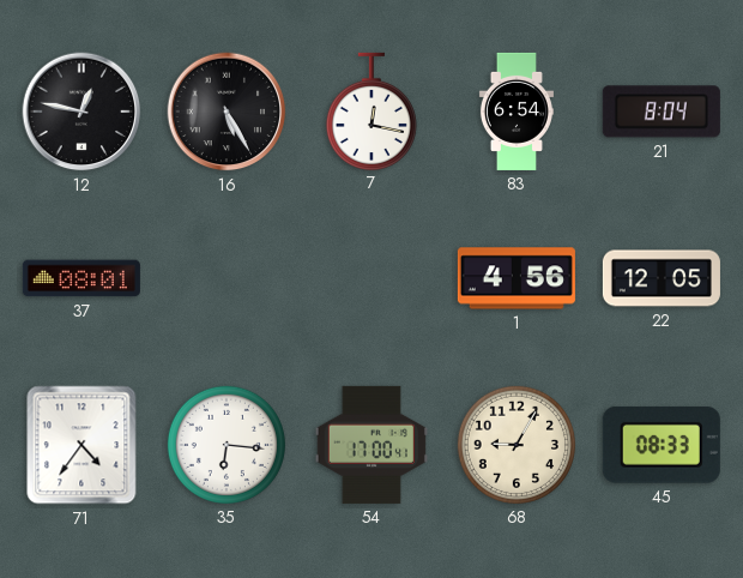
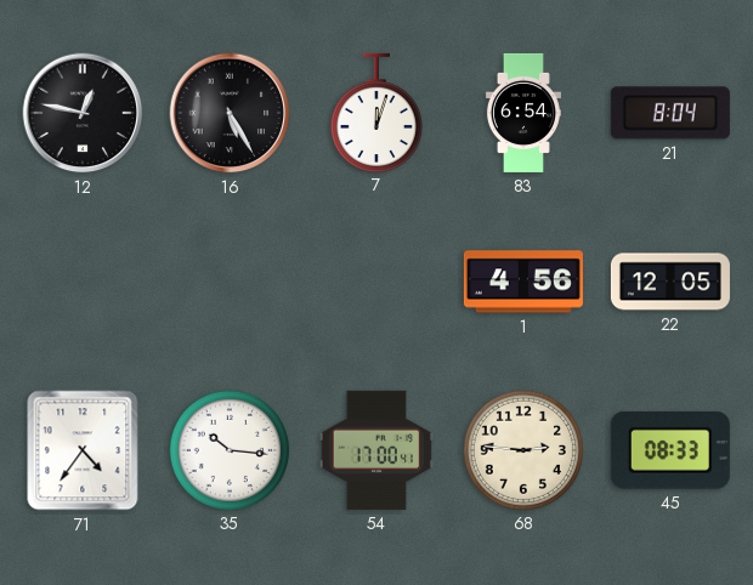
7: 12:17 -> 12:03 (376, 112)
37: 08:01 -> none (81, 278)
35: 6:16 -> 10:16 (230, 450)
68: 9:05 -> 2:46 (523, 450)
